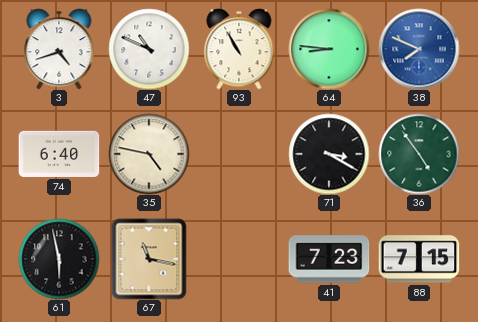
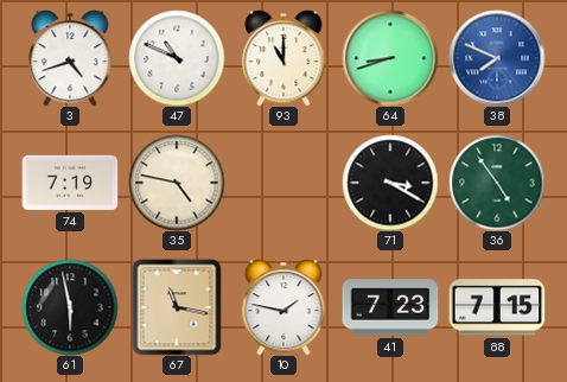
93: 10:55 -> 11:00 (283, 58)
64: 8:46 -> 8:42 (390, 58)
74: 6:40 -> 7:19 (70, 183)
10: none -> 1:47 (283, 307)
